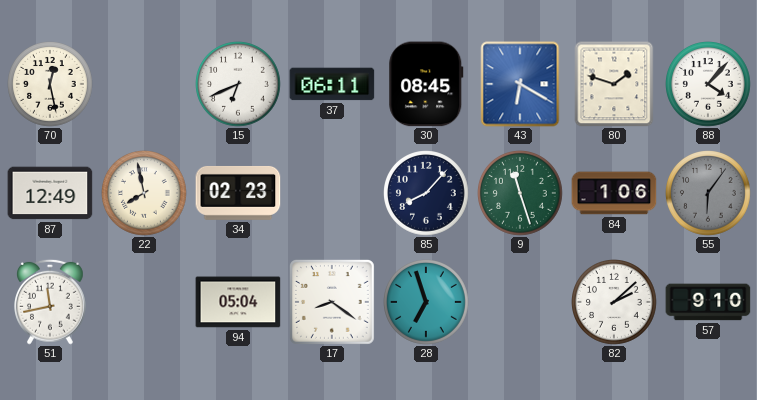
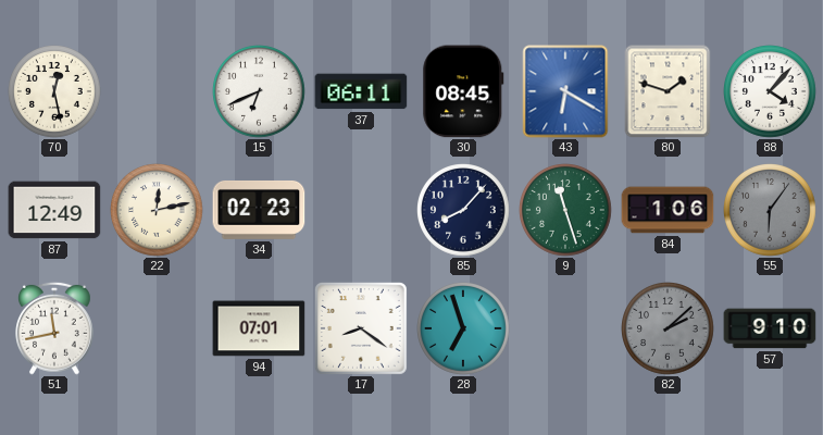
22: 7:58 -> 12:13 (158, 211)
94: 05:04 -> 07:01 (259, 328)
82 dial: white -> grey (669, 330)
